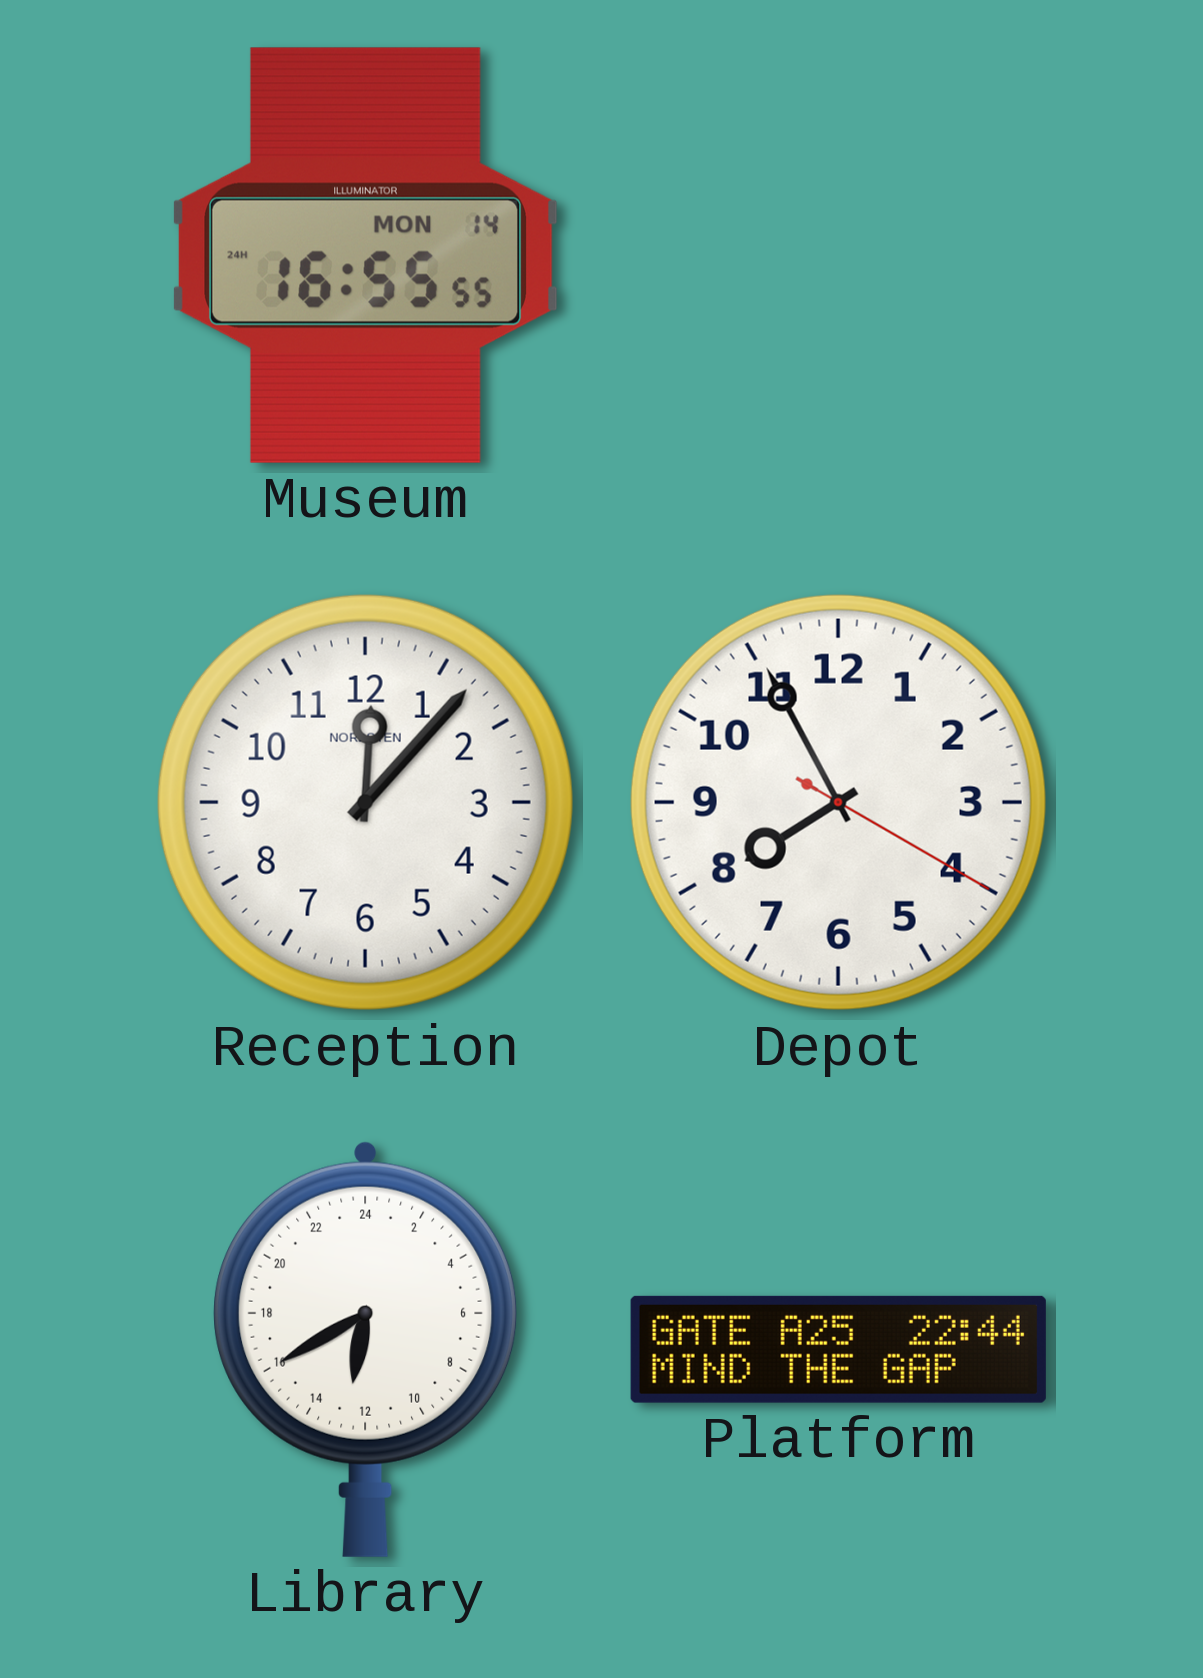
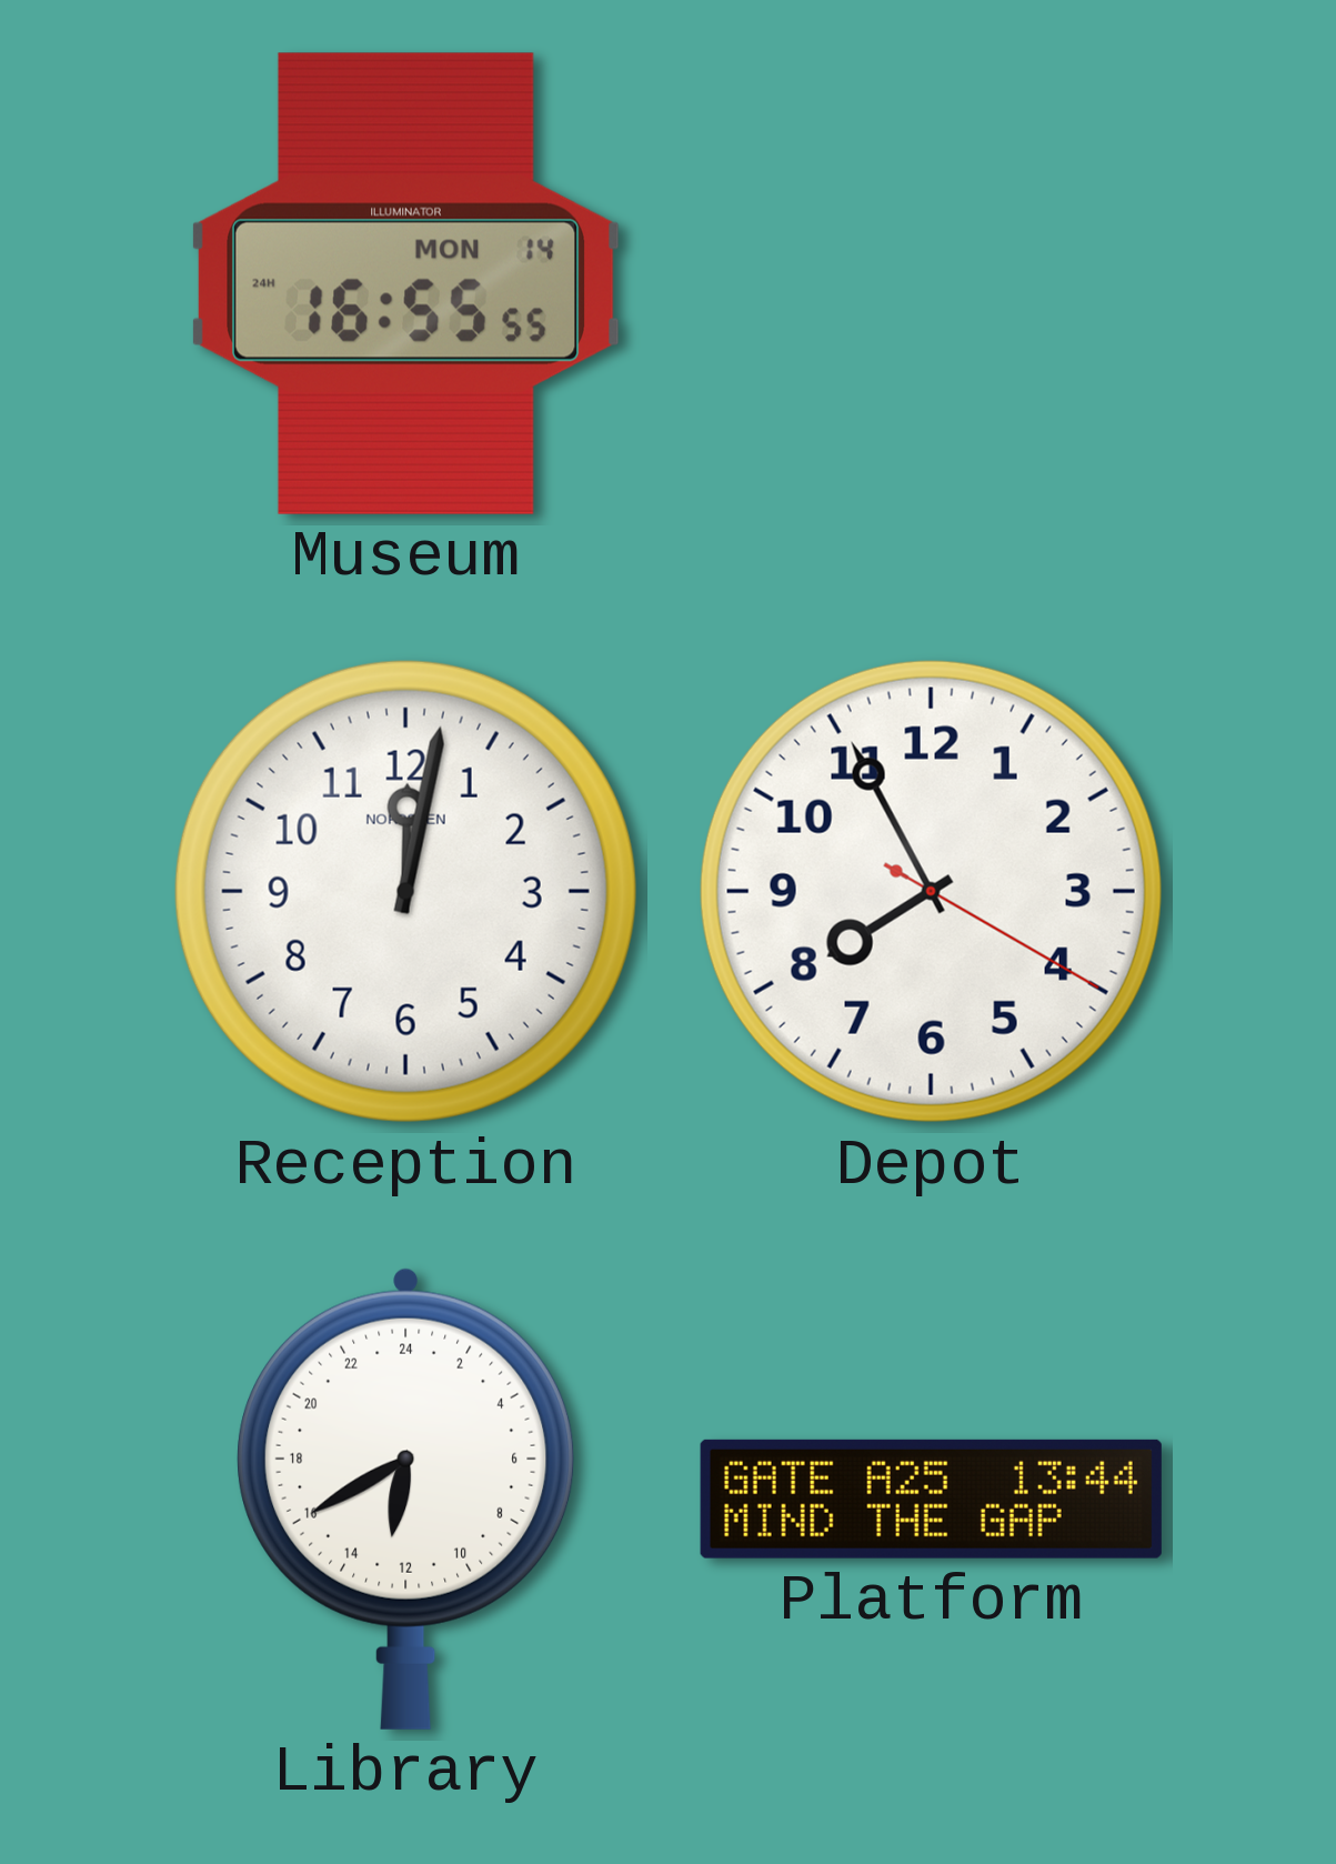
Reception: 12:07 -> 12:02 (405, 891)
Platform: 22:44 -> 13:44 (931, 1499)
